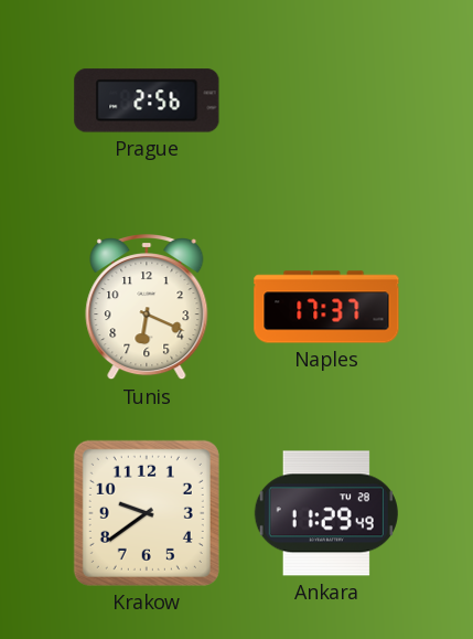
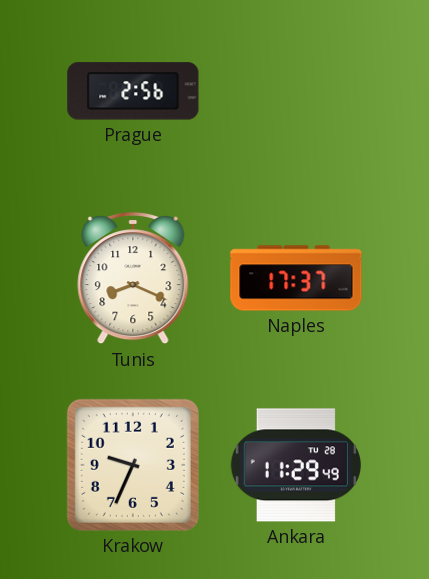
Tunis: 6:19 -> 8:19 (133, 279)
Krakow: 9:39 -> 9:34 (133, 465)
